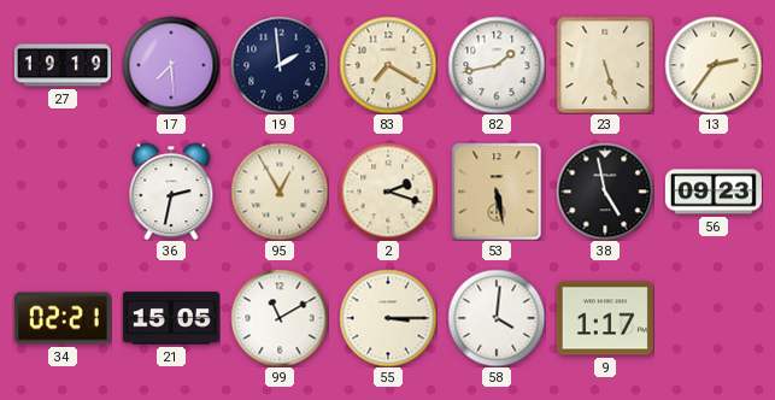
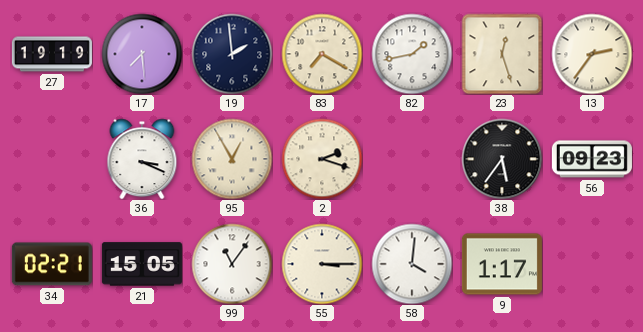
23: 5:27 -> 12:27 (502, 54)
36: 2:32 -> 3:19 (142, 159)
53: 5:28 -> none (497, 192)
38: 4:58 -> 5:36 (502, 159)
99: 11:10 -> 11:06 (232, 264)
